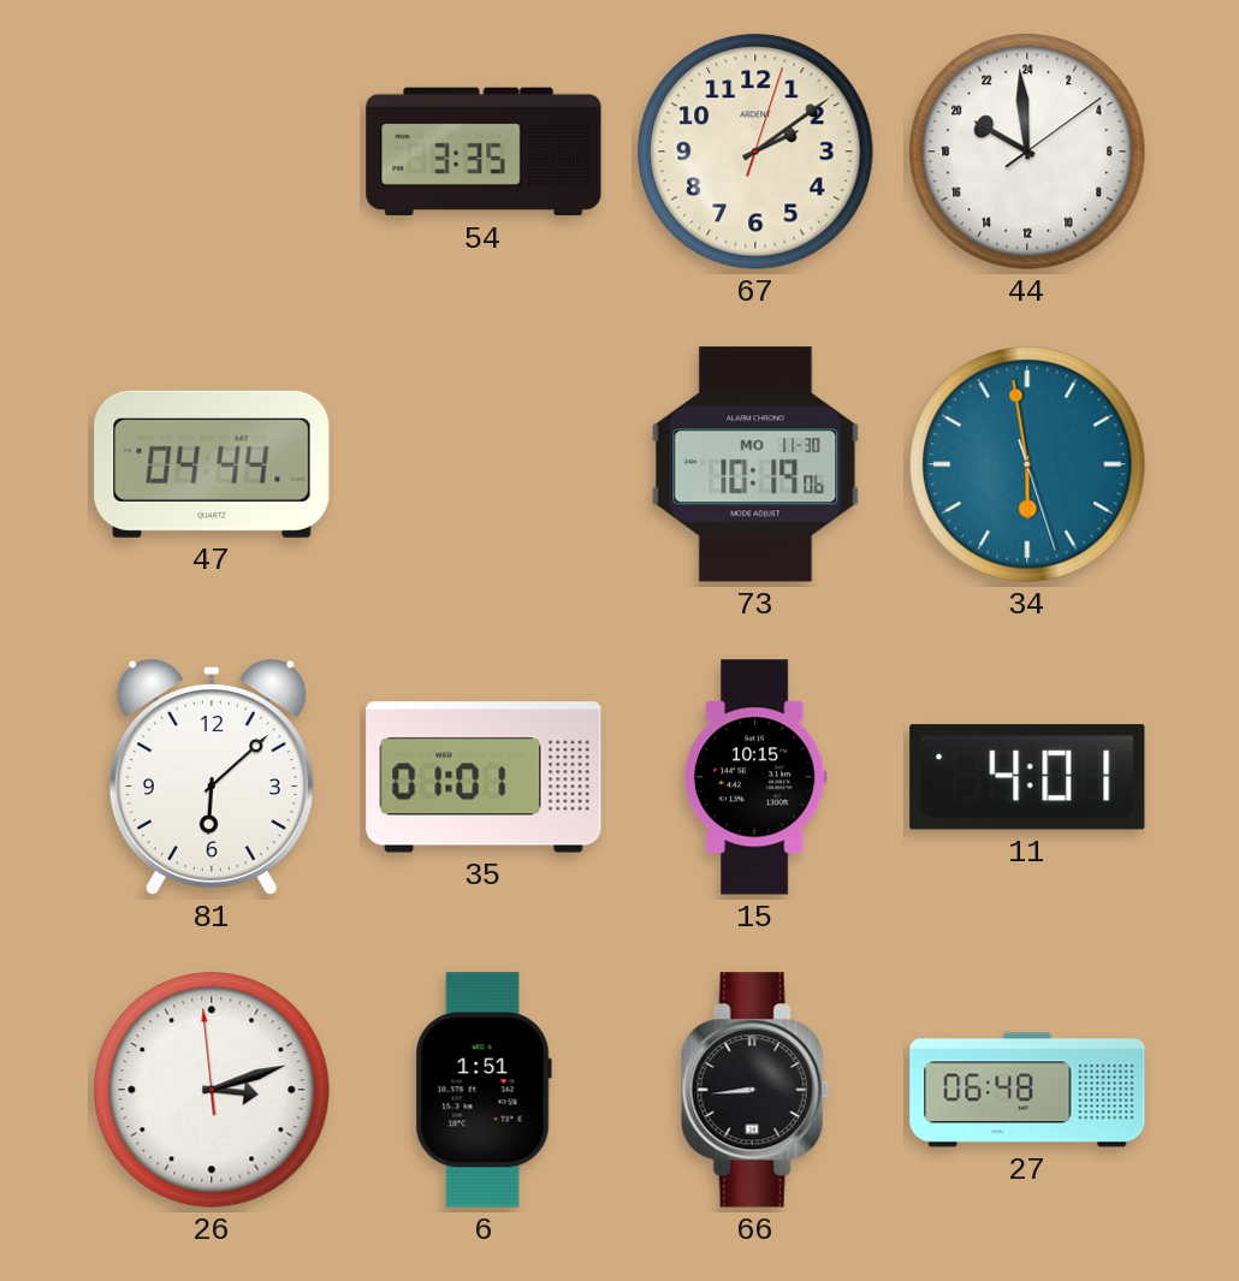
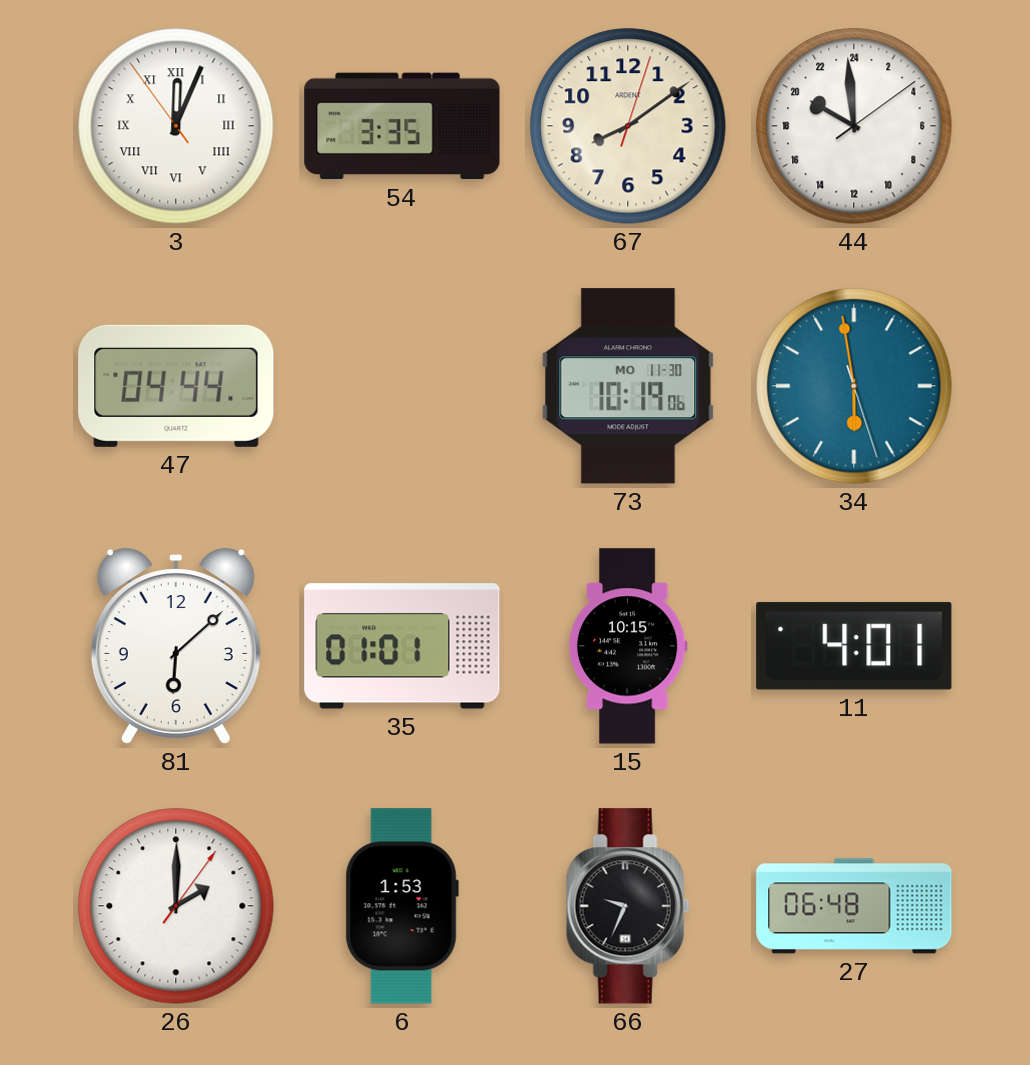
3: none -> 12:03 (176, 126)
67: 2:09 -> 8:09 (628, 126)
26: 3:11 -> 2:00 (176, 906)
6: 1:51 -> 1:53 (402, 906)
66: 8:44 -> 9:34 (628, 906)
